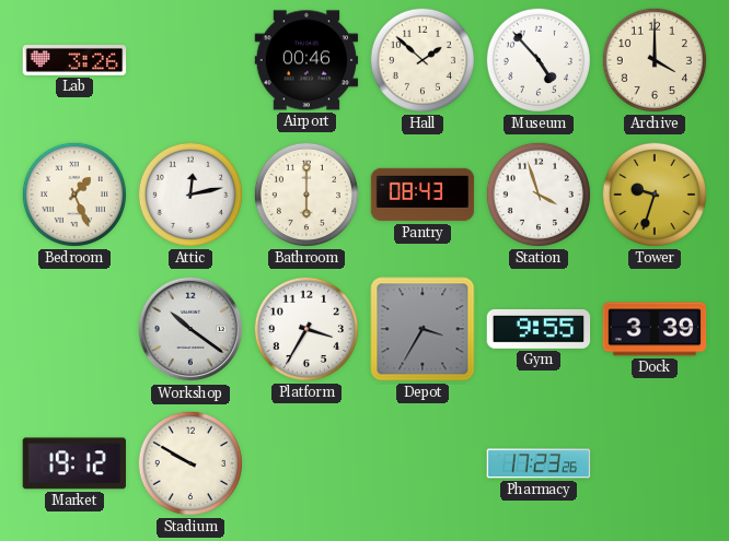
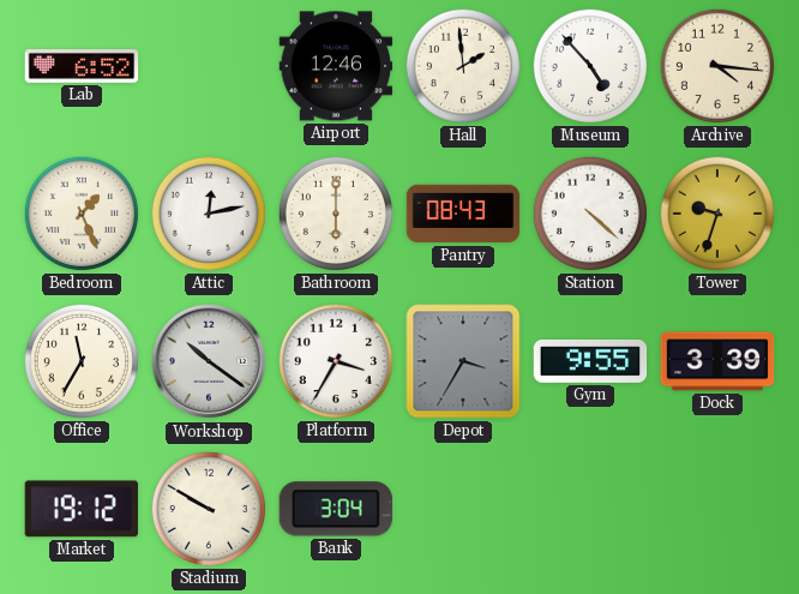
Lab: 3:26 -> 6:52 (82, 67)
Airport: 00:46 -> 12:46 (336, 66)
Hall: 1:52 -> 1:59 (463, 66)
Archive: 4:00 -> 4:16 (717, 66)
Station: 3:57 -> 4:22 (590, 214)
Office: none -> 11:35 (82, 361)
Bank: none -> 3:04 (336, 509)
Pharmacy: 17:23 -> none (539, 463)
